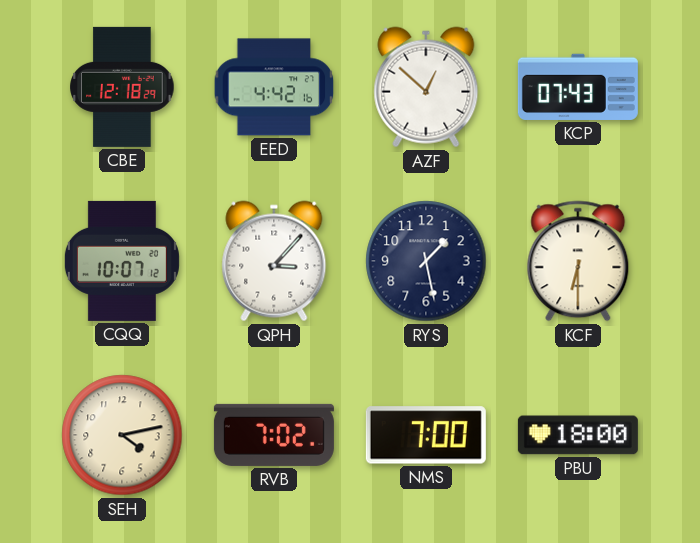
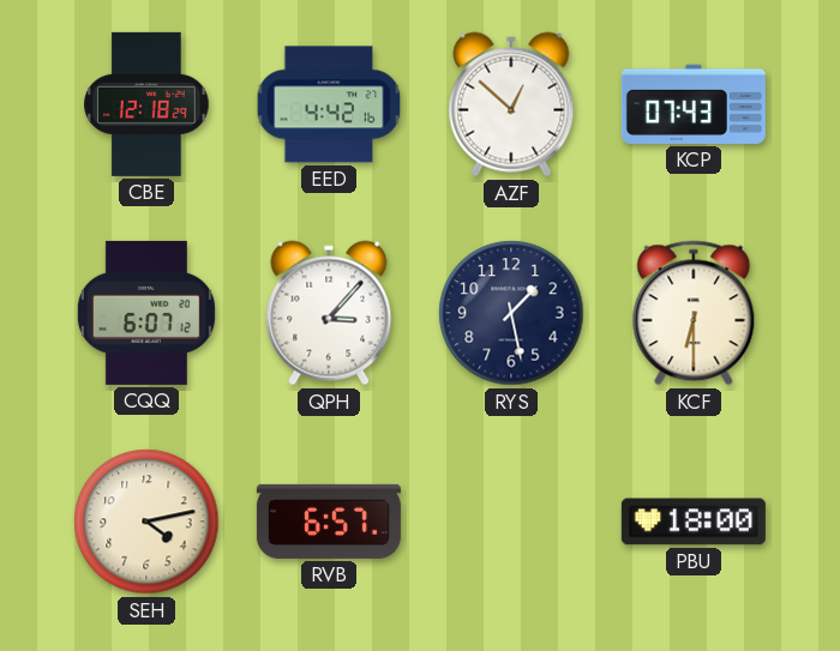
CQQ: 10:07 -> 6:07 (146, 313)
RVB: 7:02 -> 6:57 (329, 522)
NMS: 7:00 -> none (426, 435)
